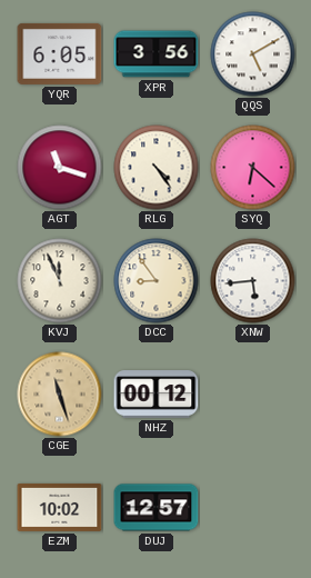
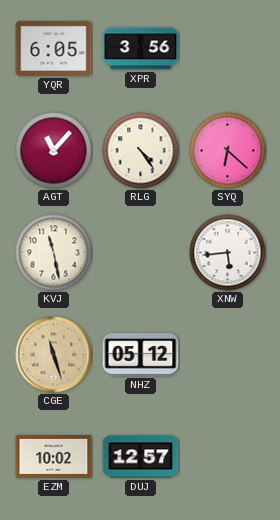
QQS: 5:10 -> none (253, 54)
AGT: 11:18 -> 11:07 (54, 151)
KVJ: 11:56 -> 11:28 (54, 253)
DCC: 8:54 -> none (157, 281)
NHZ: 00:12 -> 05:12 (141, 355)
